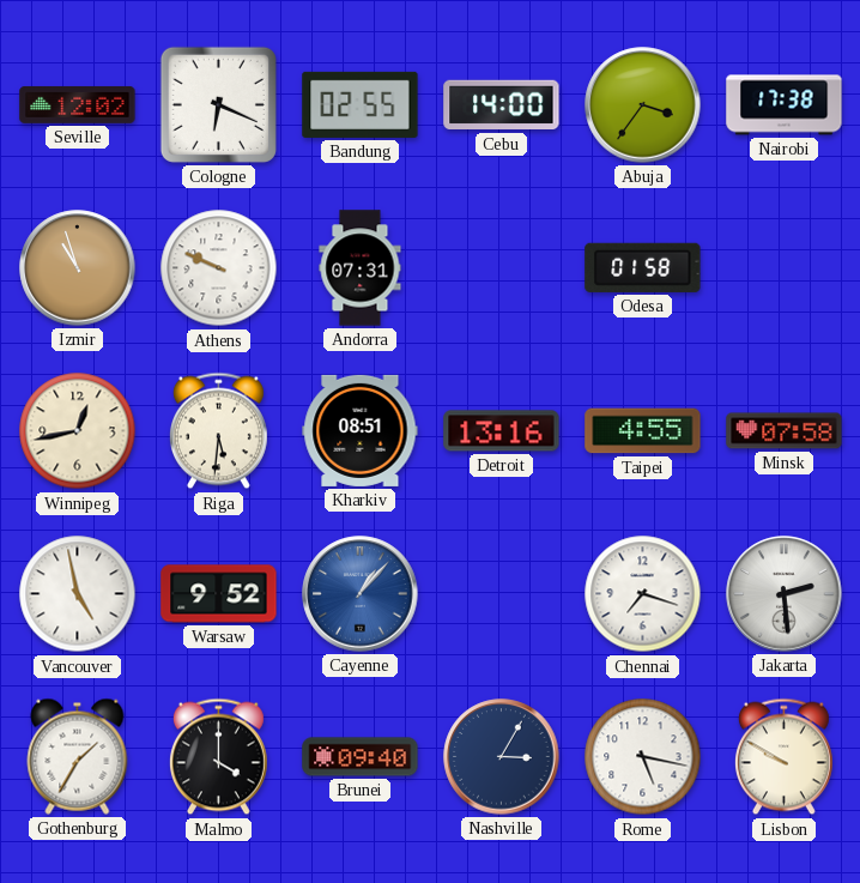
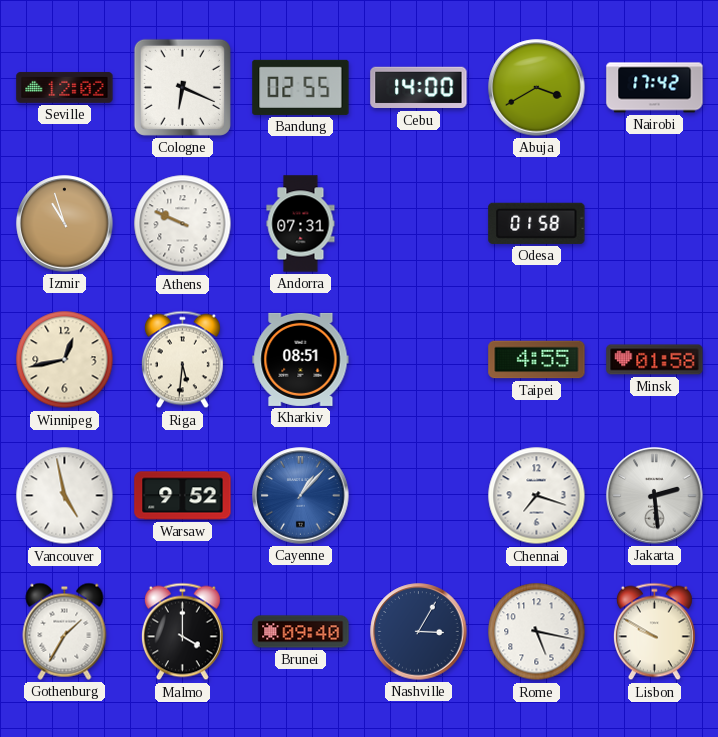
Abuja: 3:36 -> 3:40 (537, 88)
Nairobi: 17:38 -> 17:42 (655, 88)
Detroit: 13:16 -> none (502, 431)
Minsk: 07:58 -> 01:58 (655, 360)
